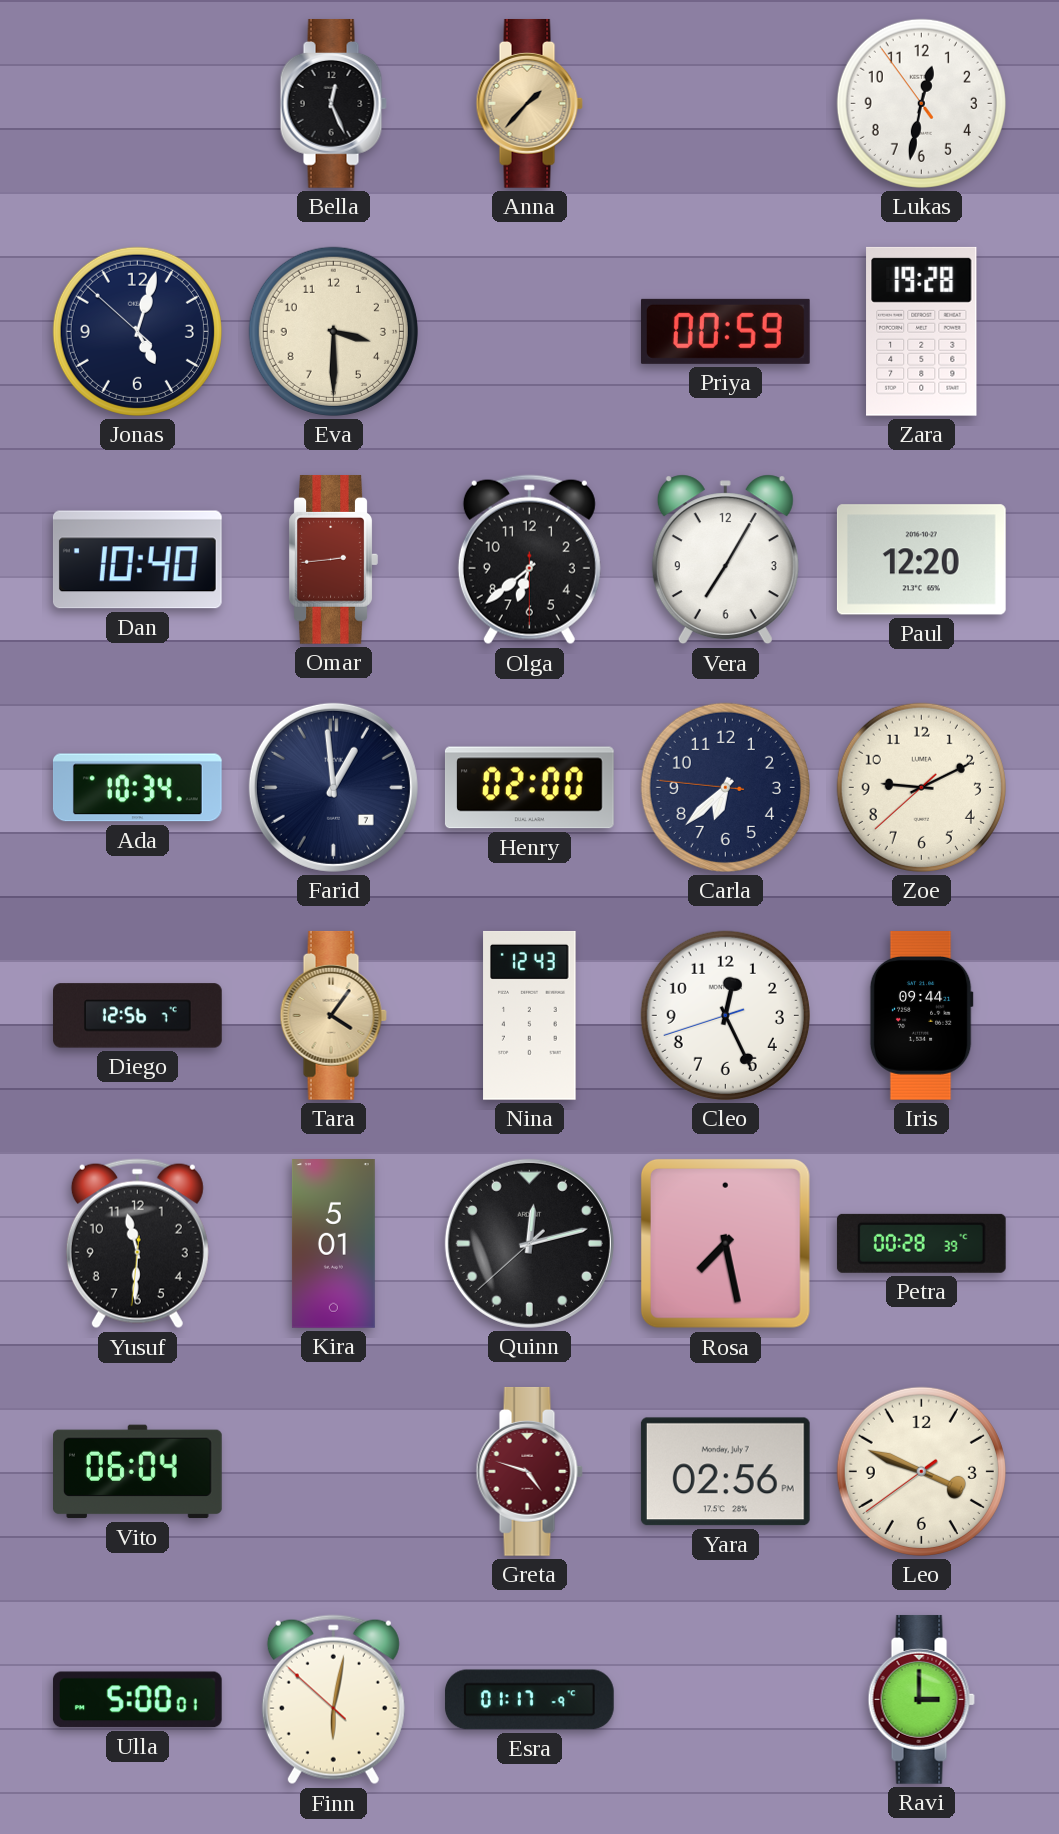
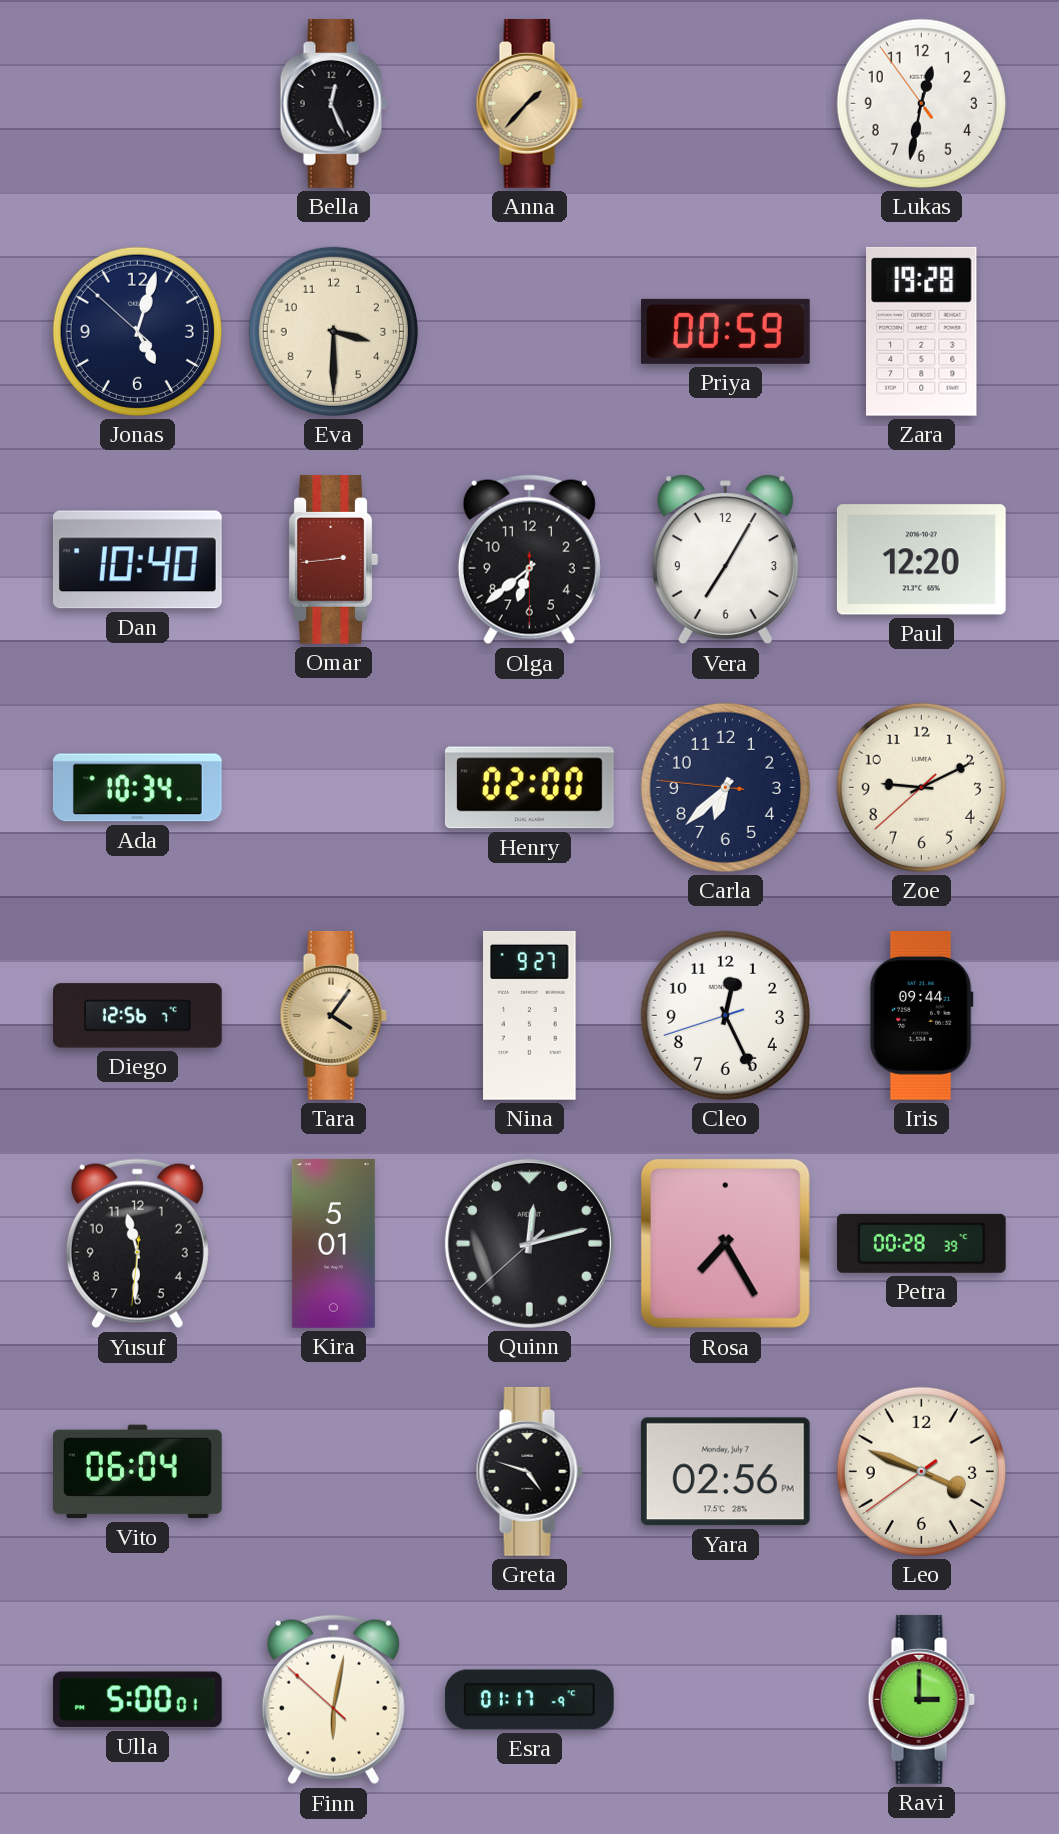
Farid: 12:59 -> none (333, 787)
Nina: 12:43 -> 9:27 (530, 1015)
Rosa: 7:28 -> 7:25 (725, 1243)
Greta dial: burgundy -> black (529, 1471)
